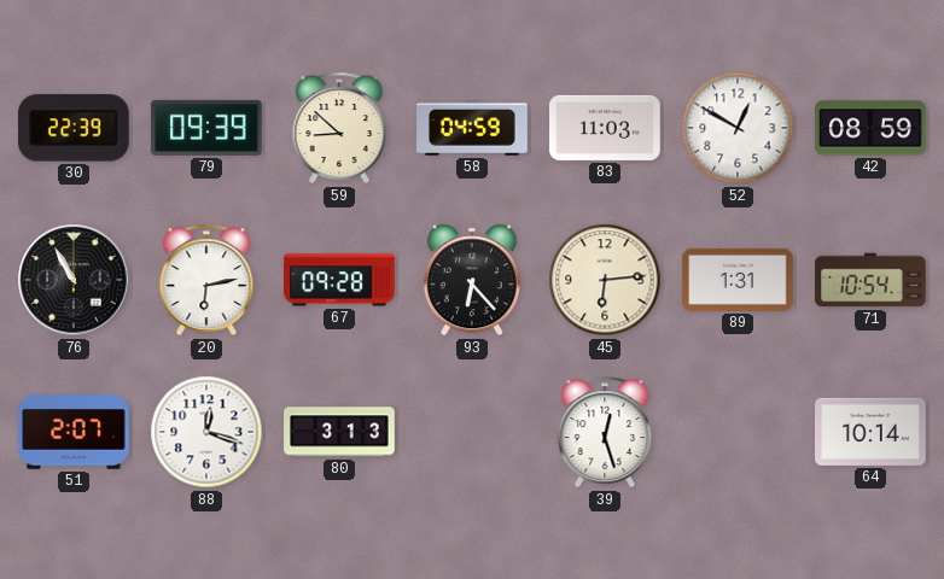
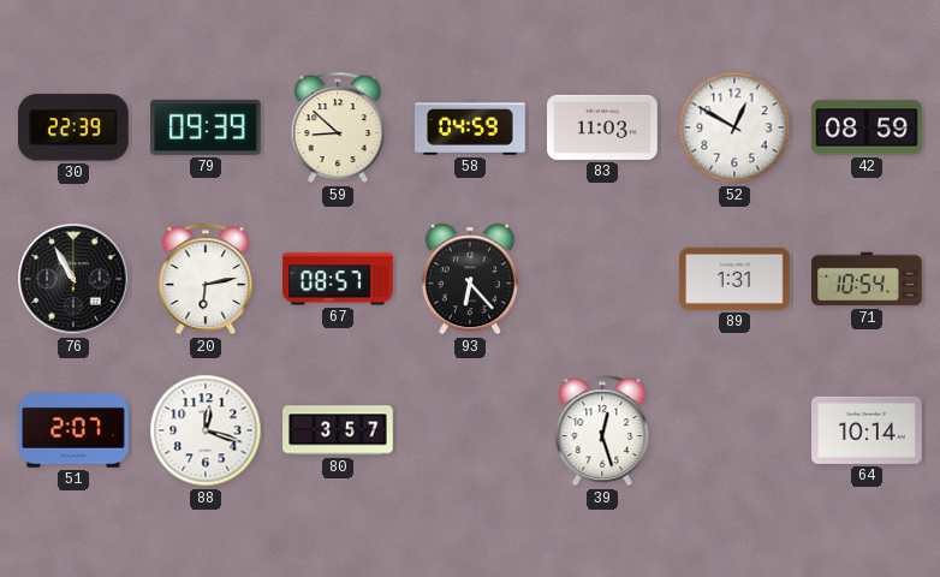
67: 09:28 -> 08:57 (338, 279)
45: 6:14 -> none (605, 280)
80: 3:13 -> 3:57 (338, 430)
